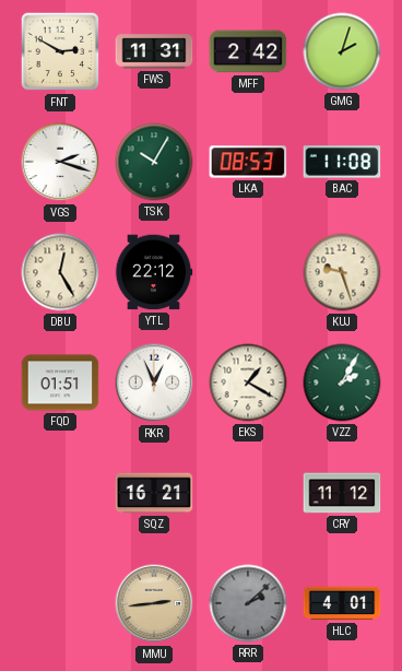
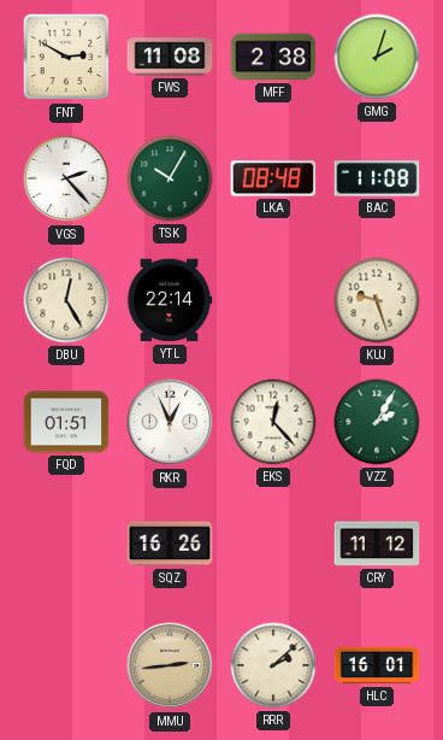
FWS: 11:31 -> 11:08 (170, 57)
MFF: 2:42 -> 2:38 (273, 57)
VGS: 2:18 -> 2:23 (66, 178)
LKA: 08:53 -> 08:48 (273, 178)
YTL: 22:12 -> 22:14 (170, 300)
EKS: 1:20 -> 12:23 (273, 422)
SQZ: 16:21 -> 16:26 (170, 544)
RRR dial: grey -> cream (273, 665)
HLC: 4:01 -> 16:01 (377, 665)
